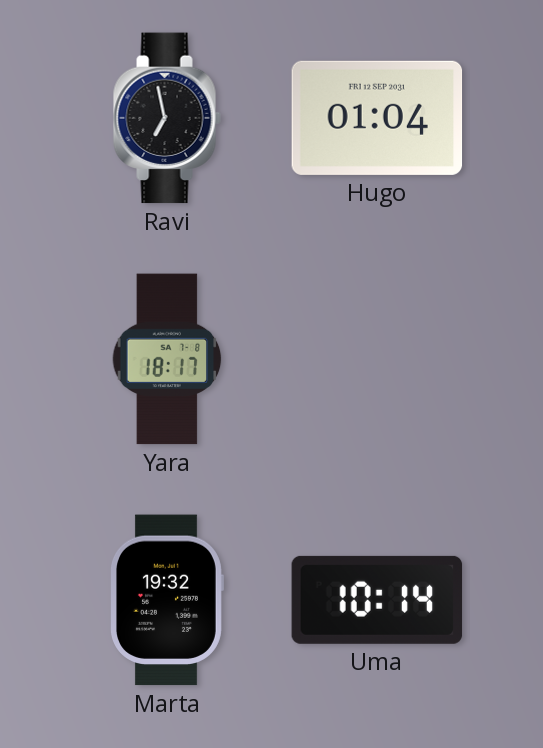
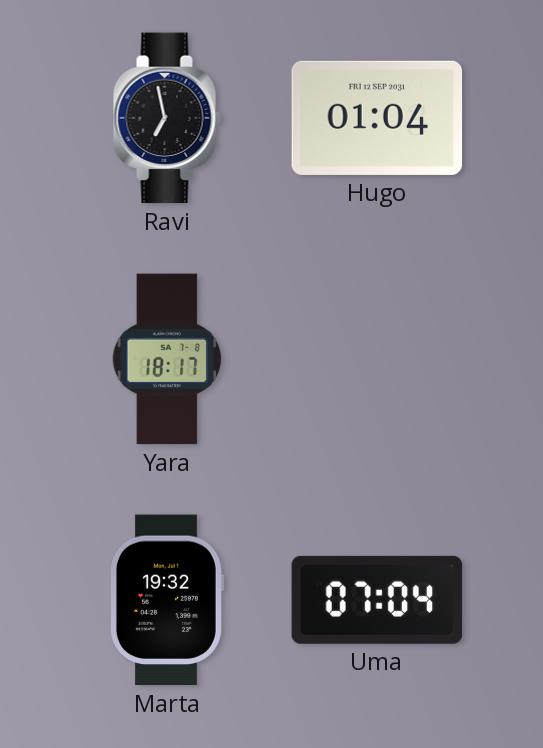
Uma: 10:14 -> 07:04 (377, 600)
